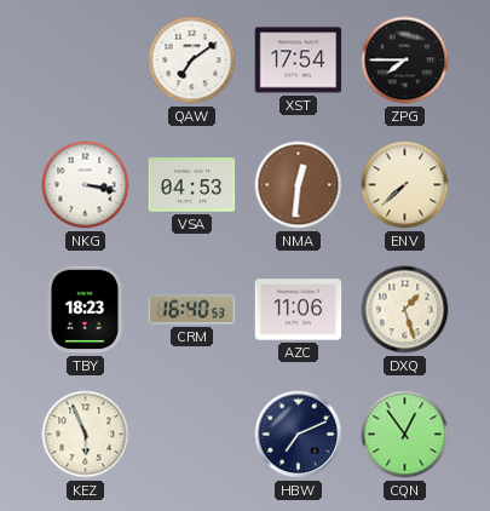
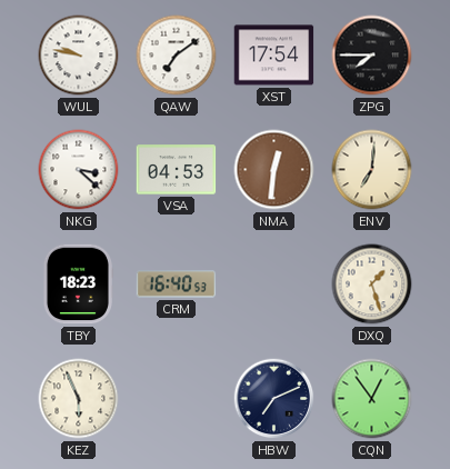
WUL: none -> 9:47 (79, 56)
NKG: 3:17 -> 3:22 (79, 170)
ENV: 7:38 -> 7:01 (372, 170)
AZC: 11:06 -> none (299, 310)
